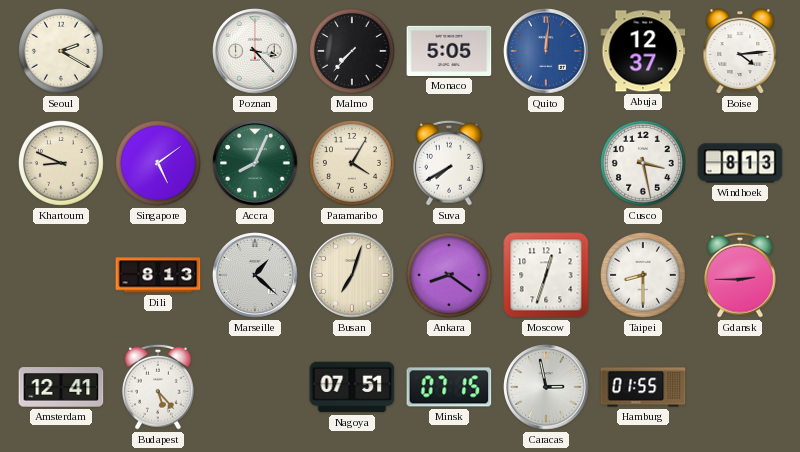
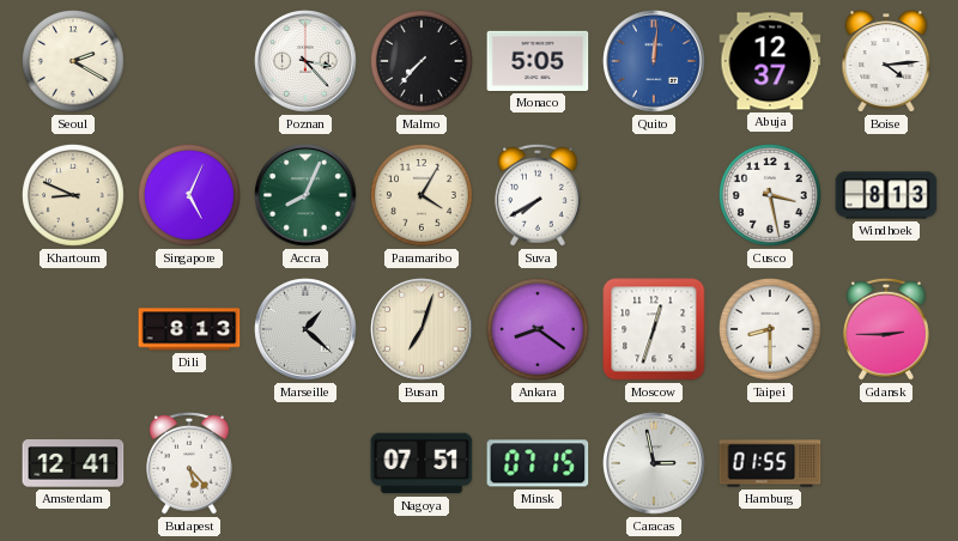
Singapore: 5:09 -> 5:04 (190, 196)
